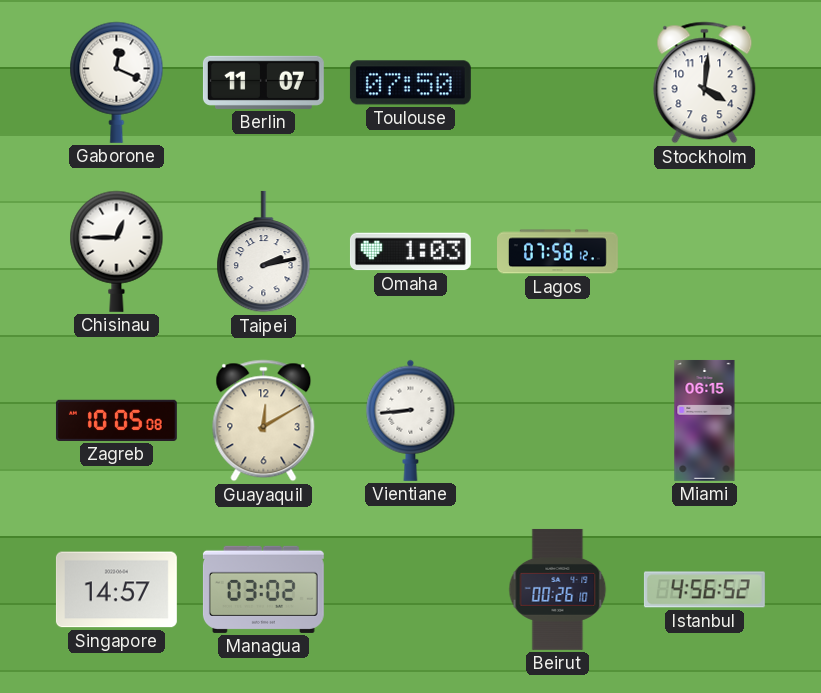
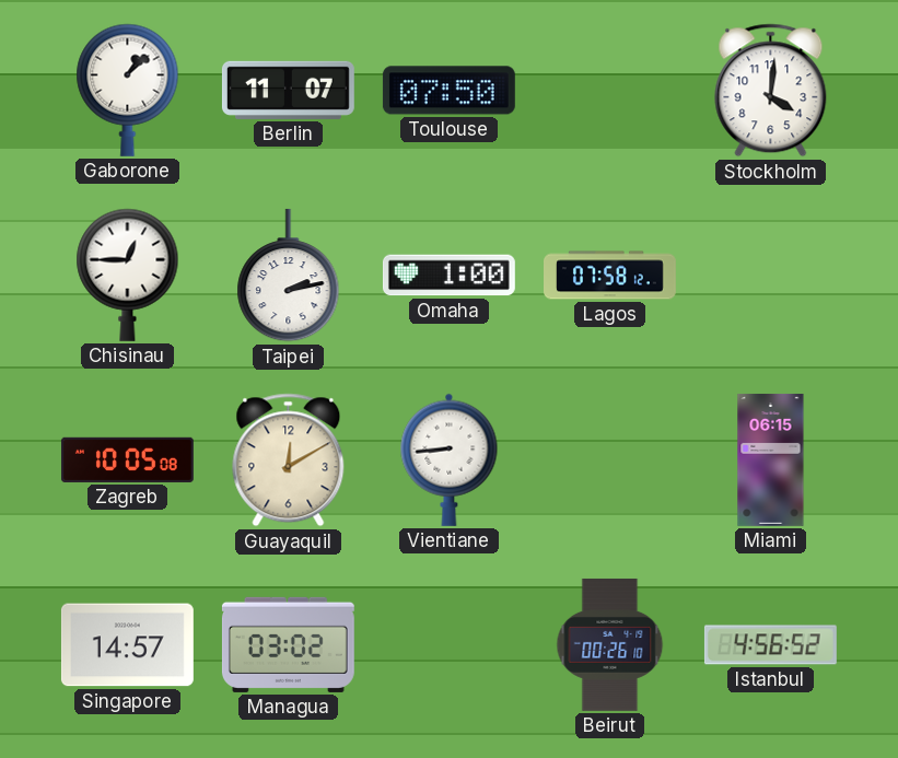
Gaborone: 12:19 -> 1:08 (128, 90)
Omaha: 1:03 -> 1:00 (448, 276)
